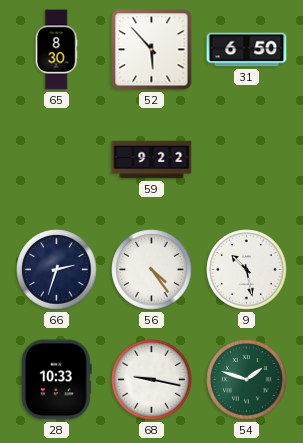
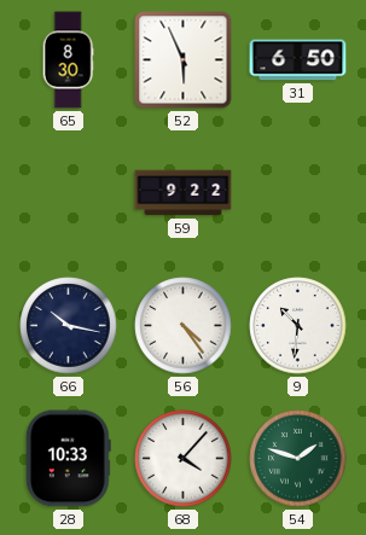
52: 5:53 -> 5:56 (184, 60)
66: 2:33 -> 10:17 (69, 326)
9: 10:28 -> 10:31 (298, 326)
68: 9:17 -> 4:07 (184, 459)
